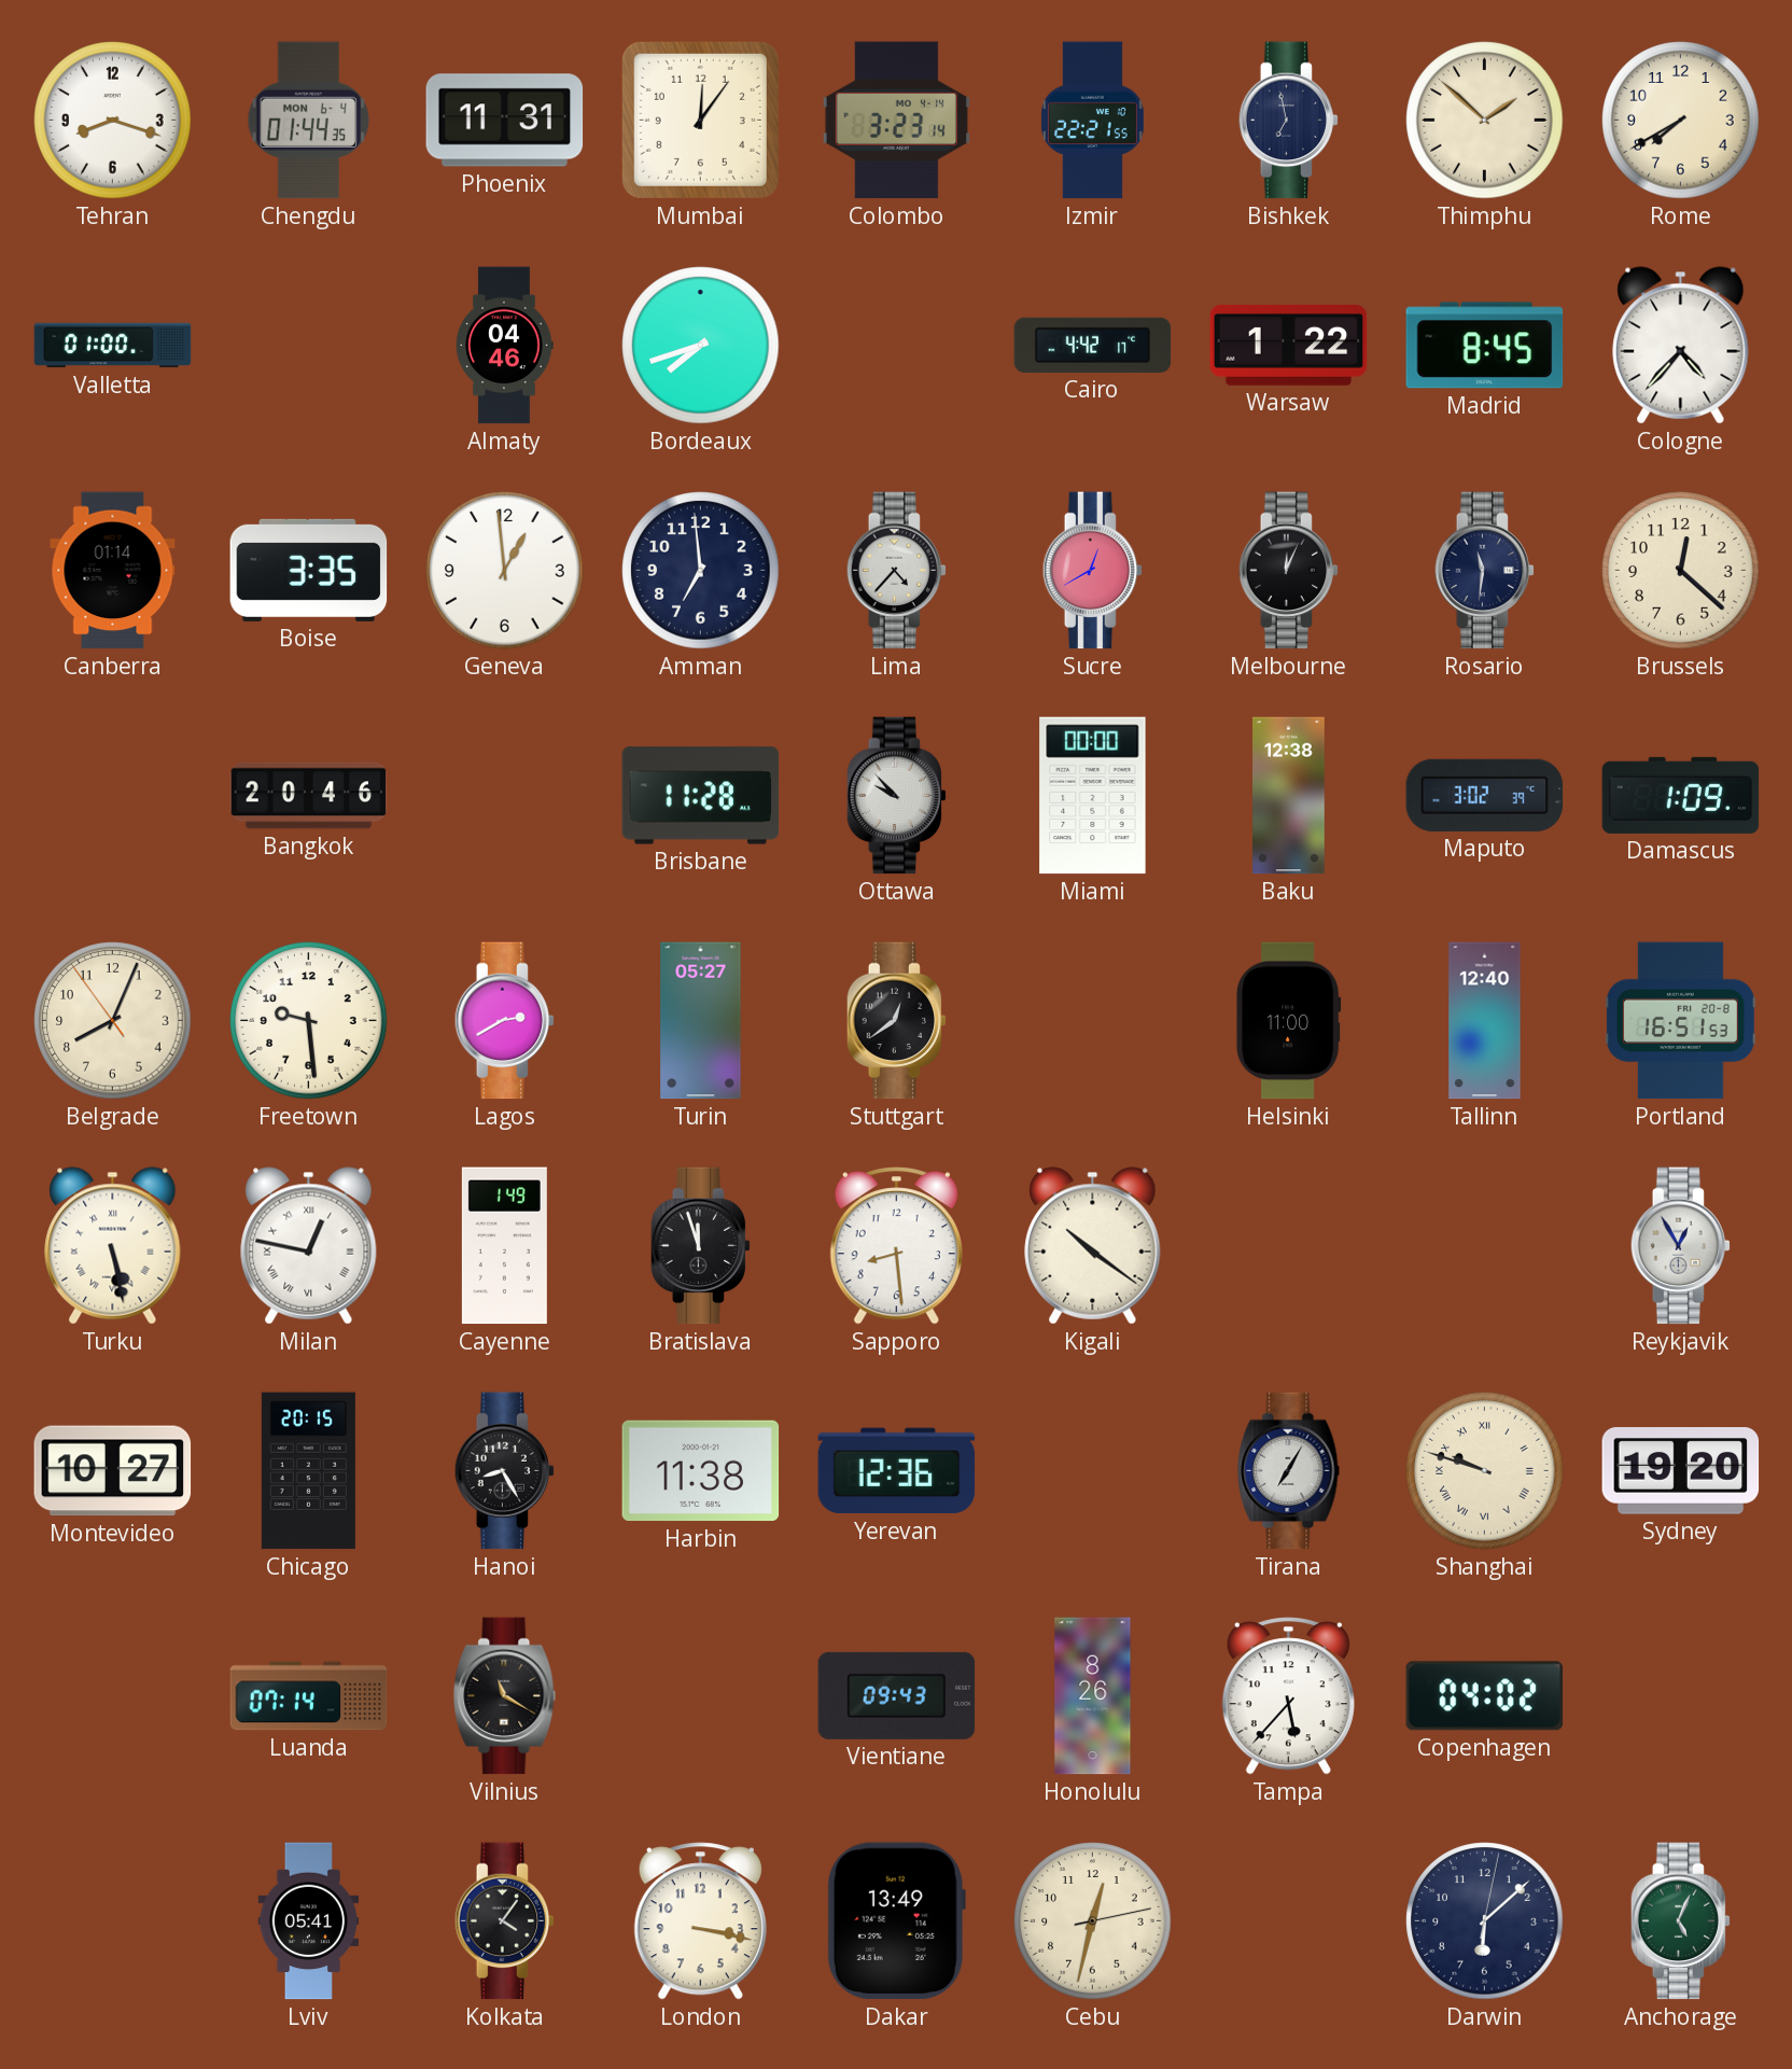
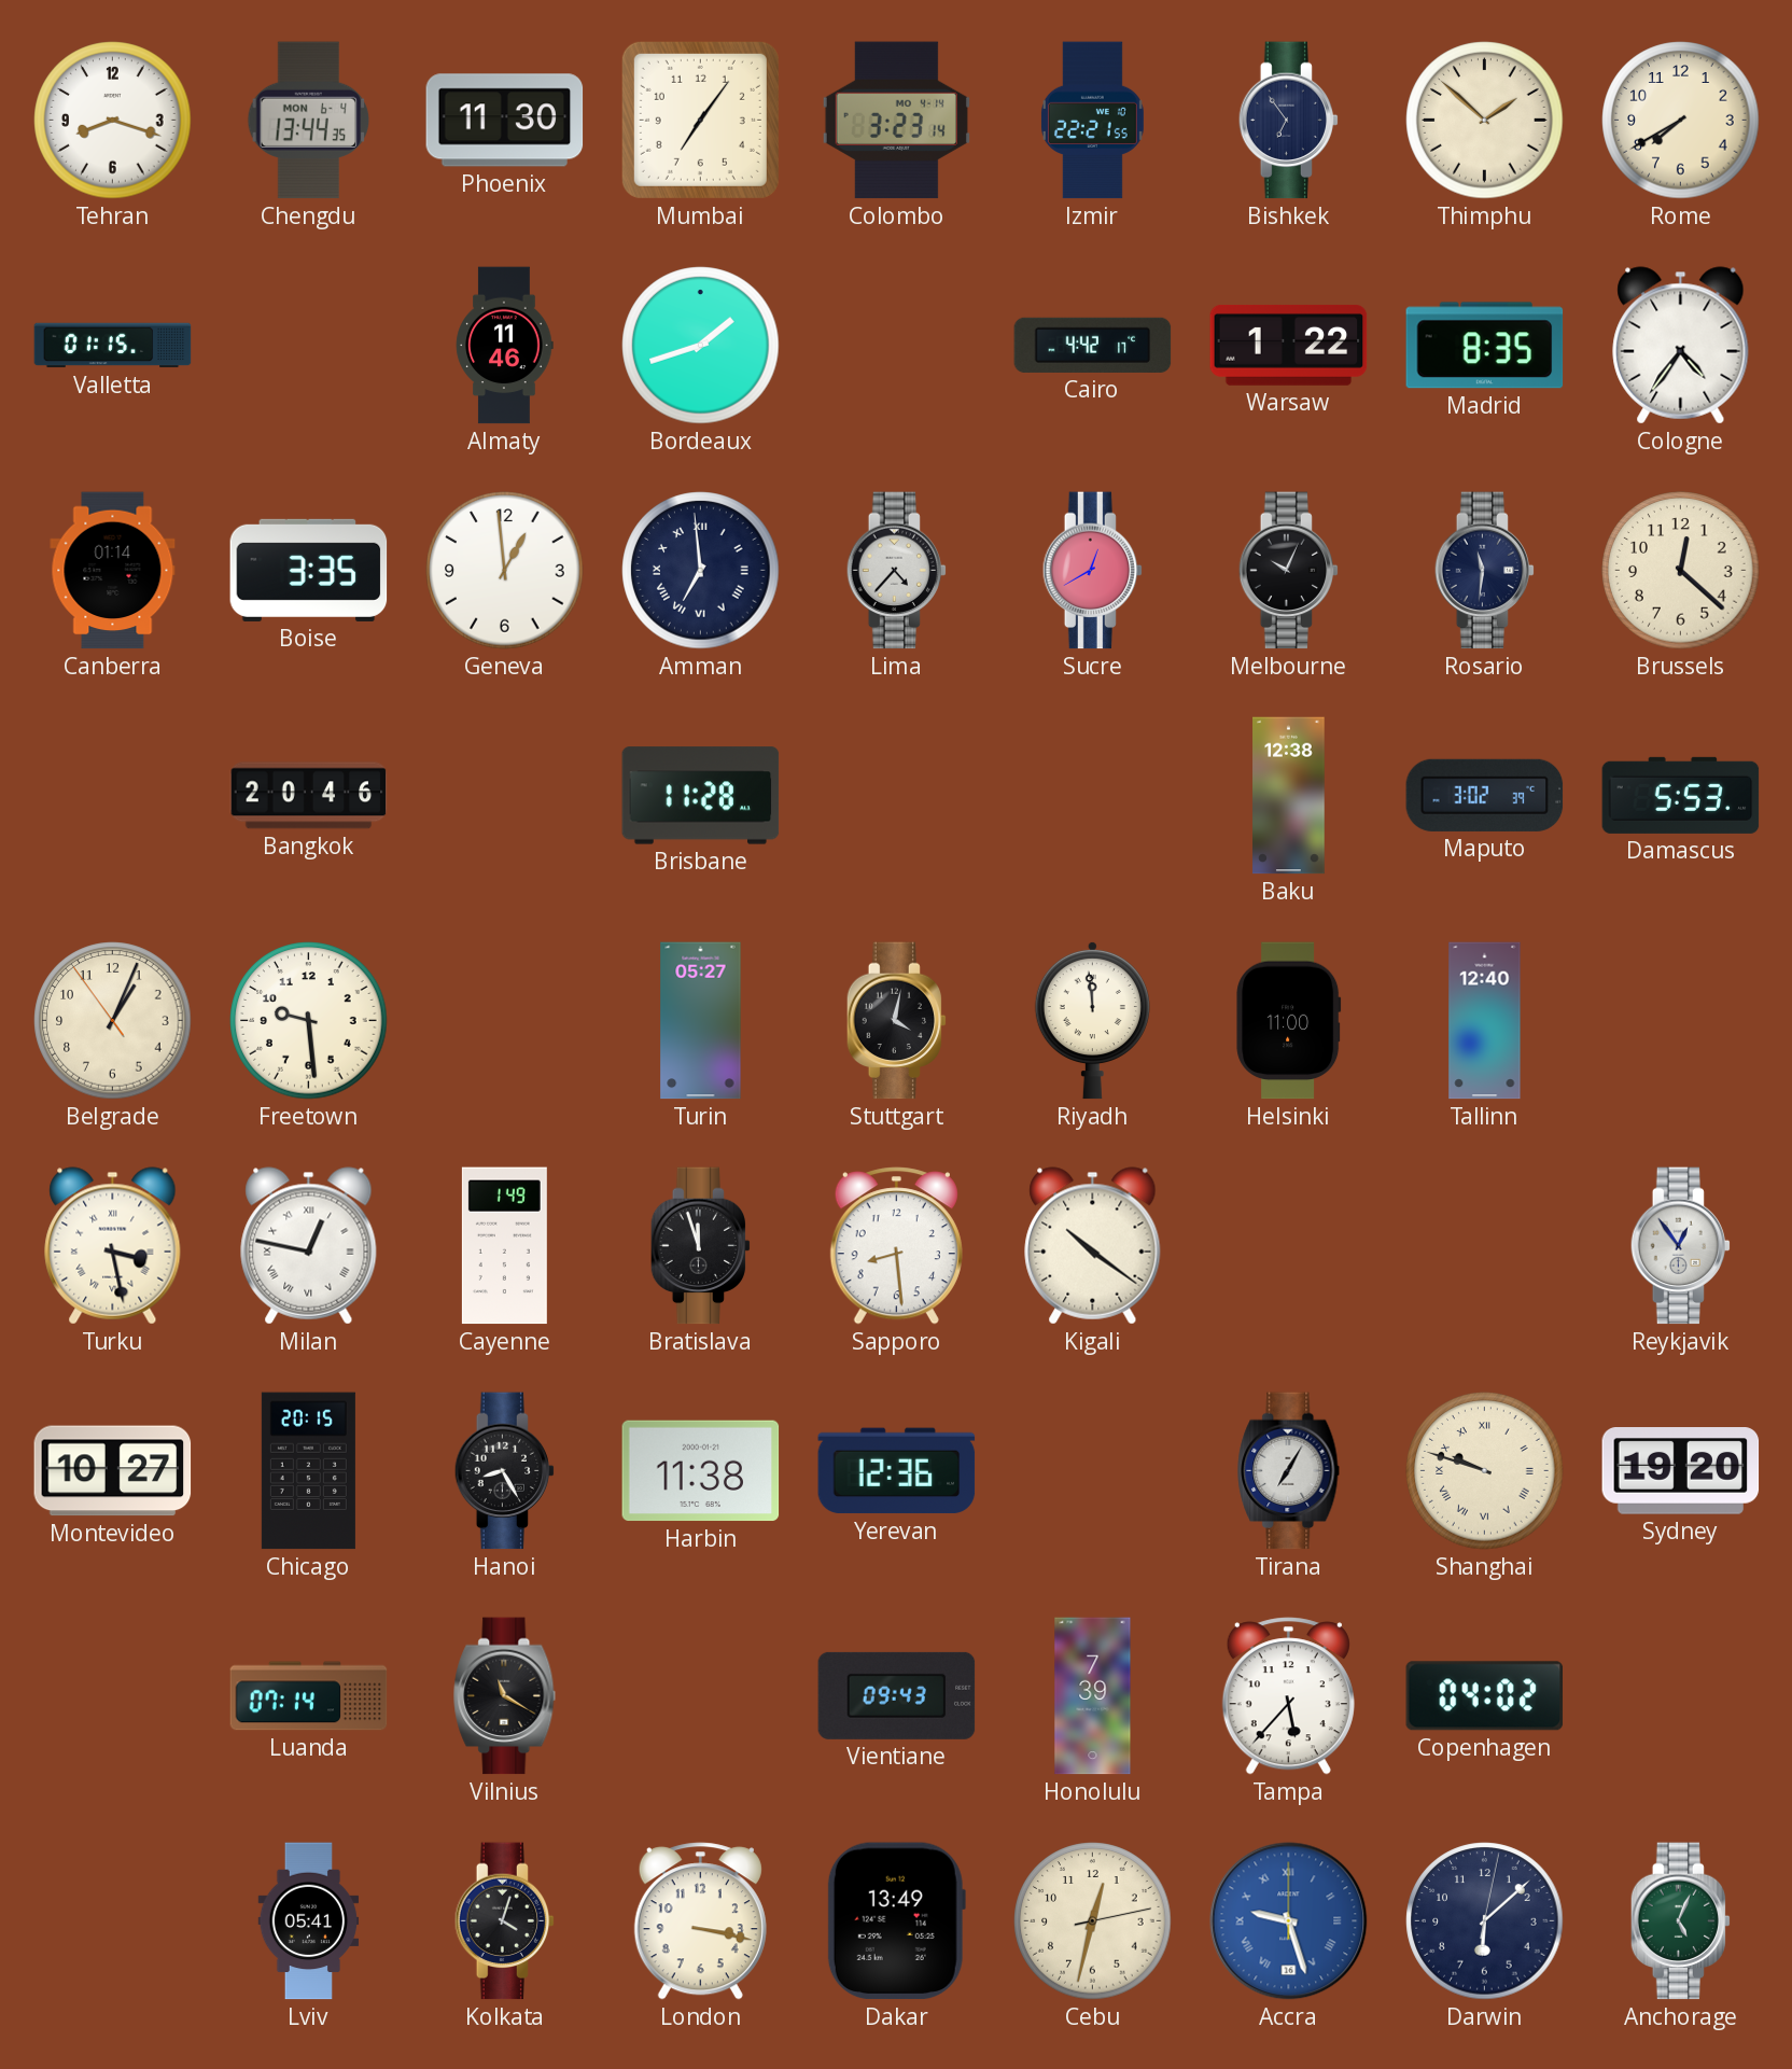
Chengdu: 01:44 -> 13:44 (309, 121)
Phoenix: 11:31 -> 11:30 (505, 121)
Mumbai: 12:06 -> 7:06 (700, 120)
Bishkek: 6:58 -> 6:54 (1289, 121)
Valletta: 01:00 -> 01:15 (113, 346)
Almaty: 04:46 -> 11:46 (504, 346)
Bordeaux: 7:42 -> 1:42 (701, 346)
Madrid: 8:45 -> 8:35 (1485, 346)
Cologne: 4:37 -> 4:36 (1681, 346)
Amman numerals: Arabic -> Roman (701, 571)
Melbourne: 12:04 -> 10:04 (1289, 571)
Ottawa: 9:53 -> none (897, 796)
Miami: 00:00 -> none (1093, 796)
Damascus: 1:09 -> 5:53 (1681, 795)
Belgrade: 8:03 -> 1:03 (113, 1021)
Lagos: 2:40 -> none (505, 1021)
Stuttgart: 12:39 -> 4:02 (897, 1021)
Riyadh: none -> 11:59 (1092, 1020)
Portland: 16:51 -> none (1680, 1021)
Turku: 5:28 -> 3:28 (113, 1246)
Reykjavik: 12:55 -> 12:54 (1681, 1246)
Honolulu: 8:26 -> 7:39 (1093, 1696)
Kolkata: 4:06 -> 4:03 (505, 1921)
Accra: none -> 9:27 (1289, 1921)
